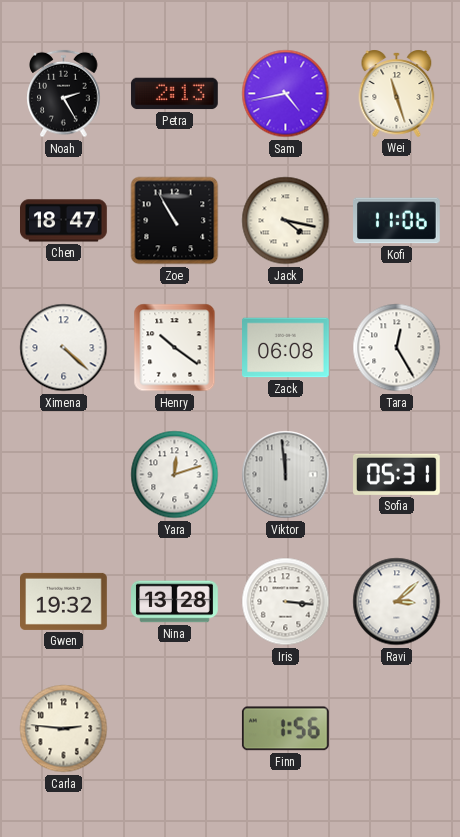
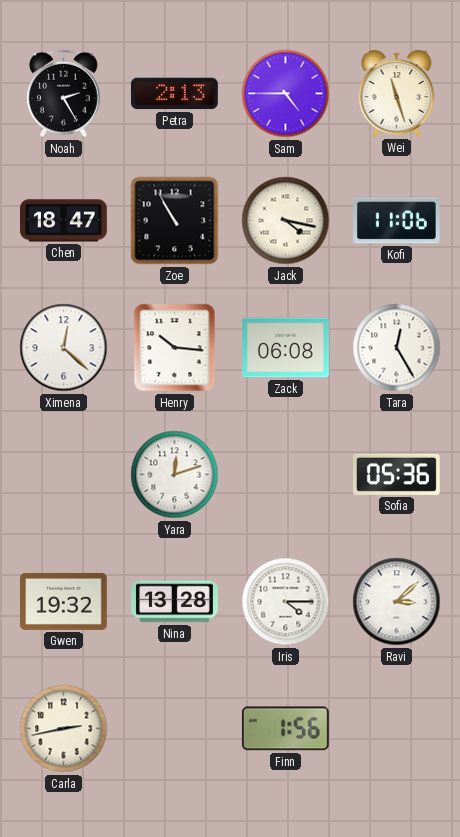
Sam: 4:43 -> 4:45 (286, 94)
Ximena: 4:22 -> 12:22 (64, 348)
Henry: 10:21 -> 10:16 (175, 348)
Viktor: 11:59 -> none (286, 475)
Sofia: 05:31 -> 05:36 (397, 474)
Iris: 3:16 -> 4:15 (286, 602)
Carla: 2:46 -> 2:43 (64, 729)
